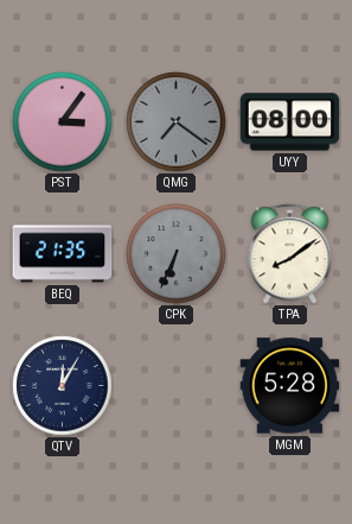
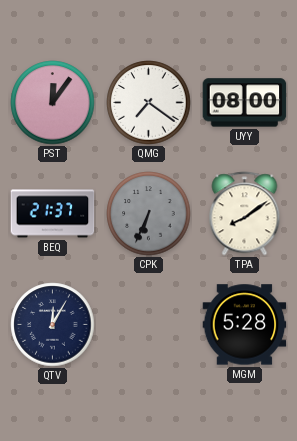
PST: 3:06 -> 12:06 (53, 103)
QMG dial: grey -> white (149, 103)
BEQ: 21:35 -> 21:37 (53, 214)
